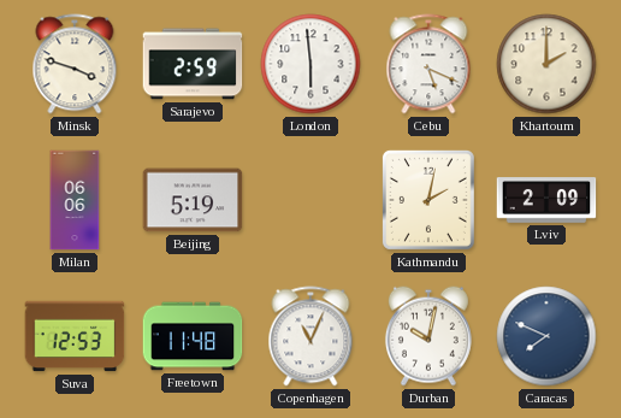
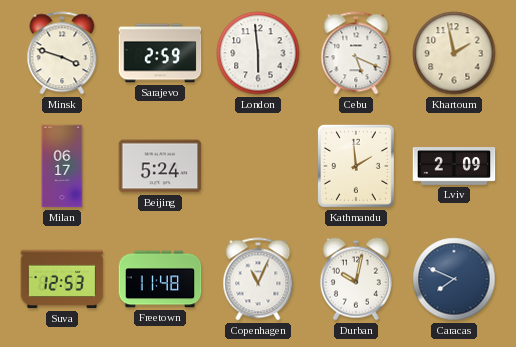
Khartoum: 2:00 -> 1:58 (454, 53)
Milan: 06:06 -> 06:17 (62, 166)
Beijing: 5:19 -> 5:24 (160, 166)
Kathmandu: 2:02 -> 1:59 (356, 166)
